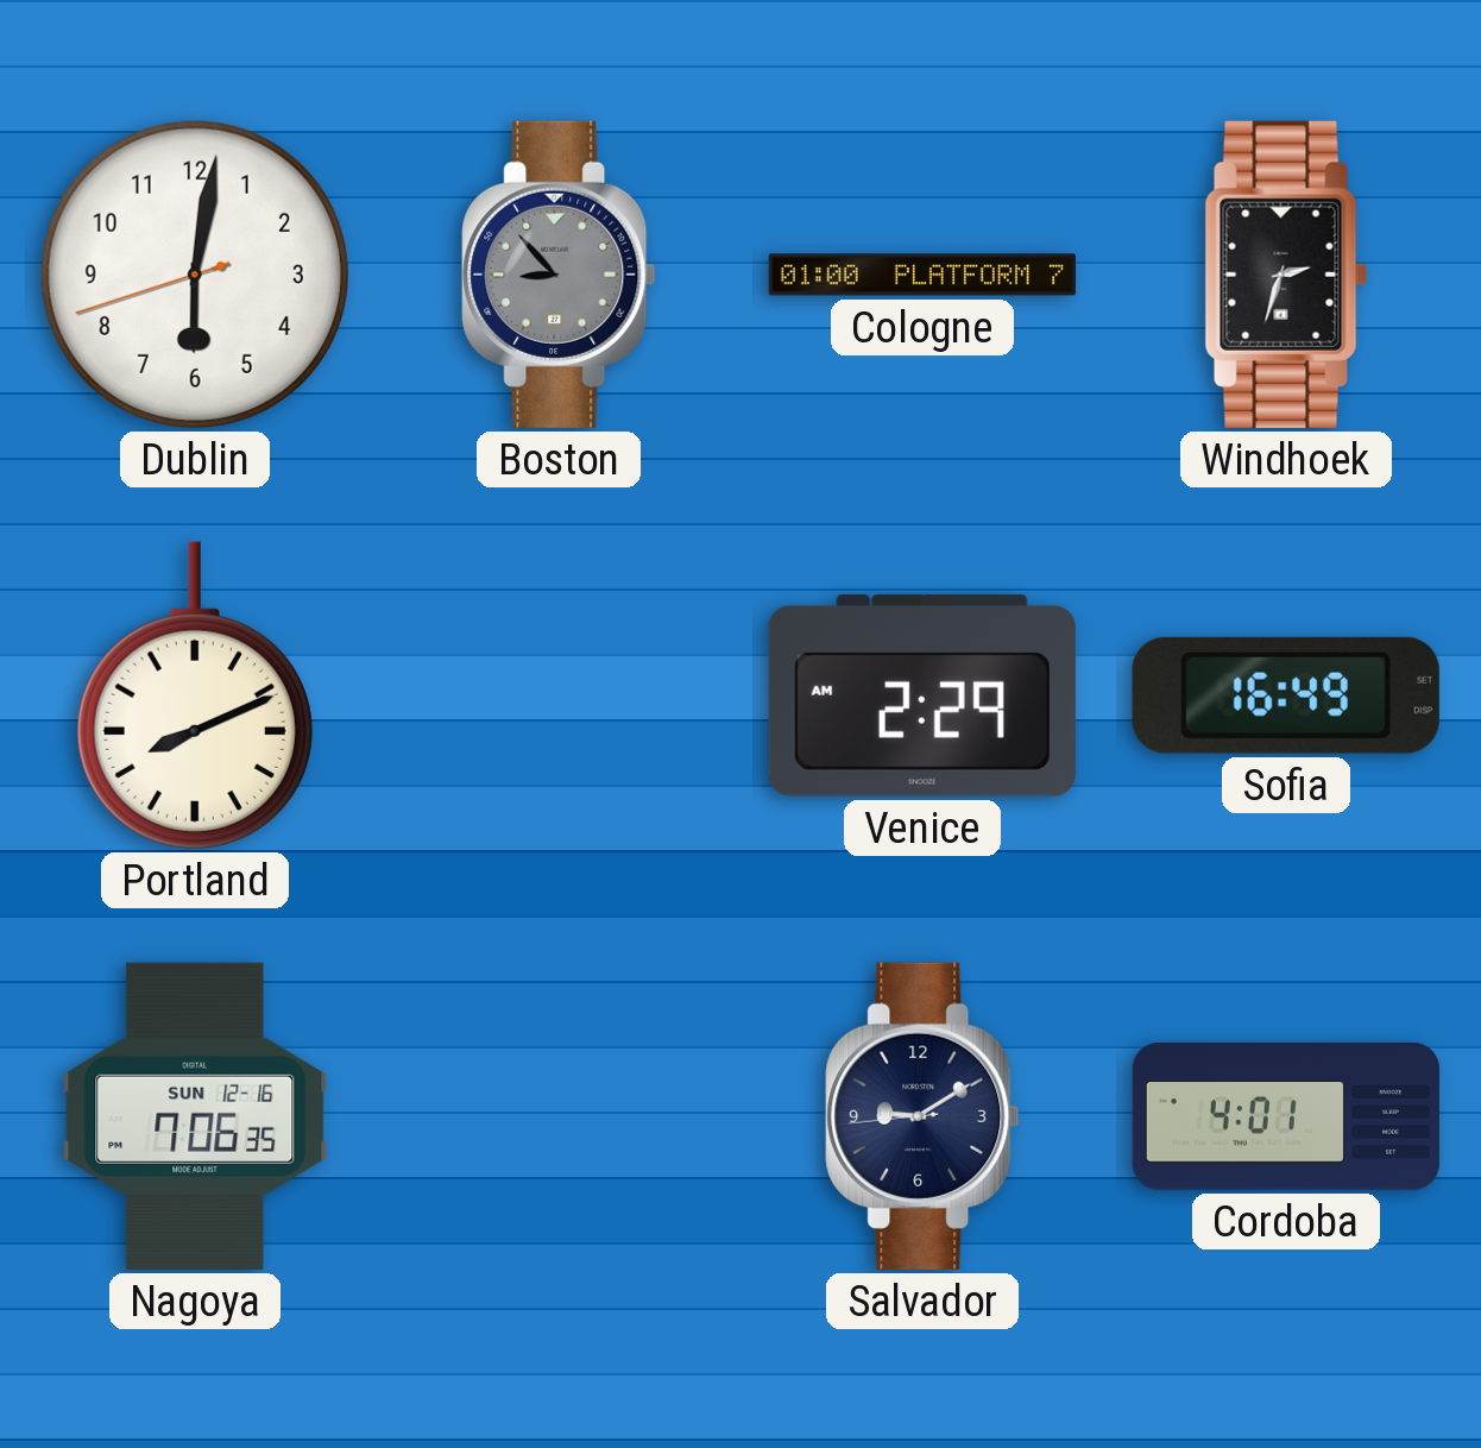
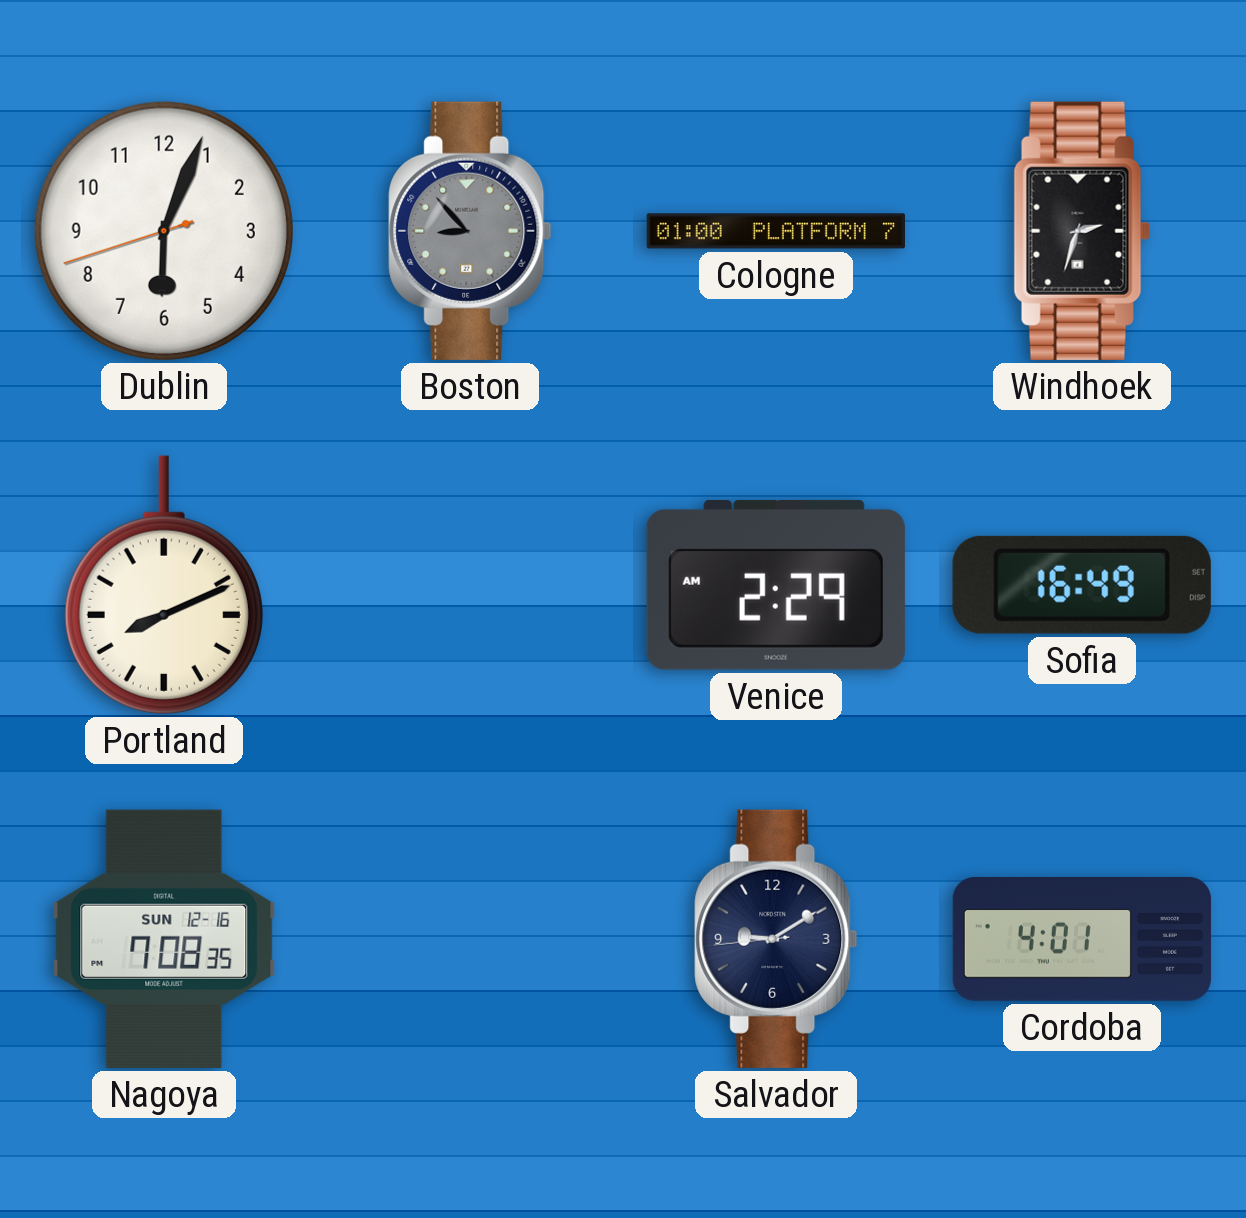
Dublin: 6:01 -> 6:03 (164, 231)
Nagoya: 7:06 -> 7:08 (164, 939)
